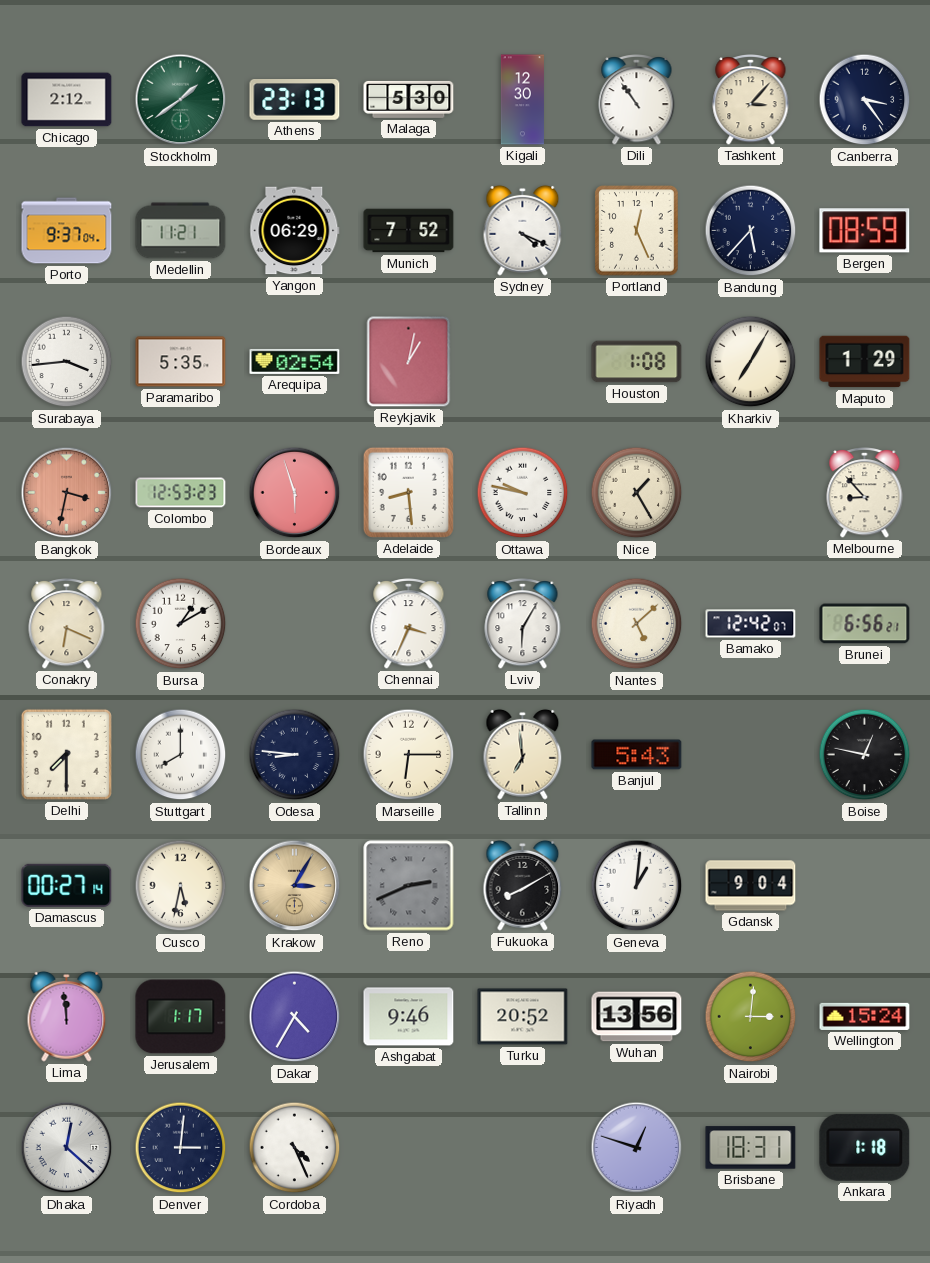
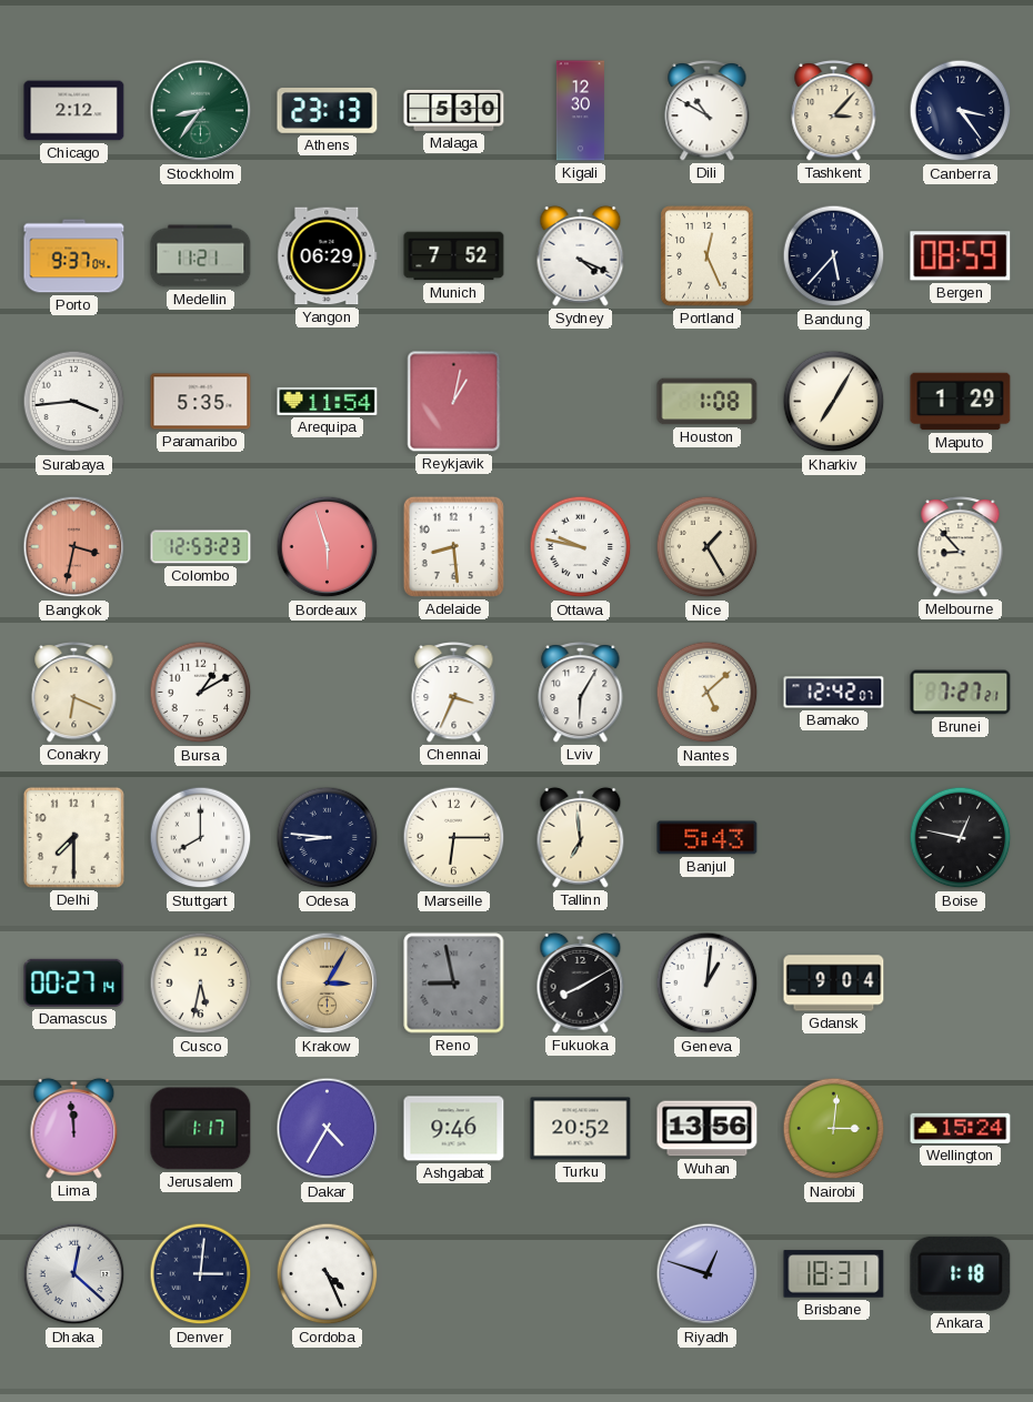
Stockholm: 1:39 -> 8:36 (201, 111)
Dili: 10:54 -> 10:50 (708, 111)
Arequipa: 02:54 -> 11:54 (328, 401)
Brunei: 6:56 -> 7:27 (961, 693)
Reno: 2:41 -> 8:58 (454, 984)
